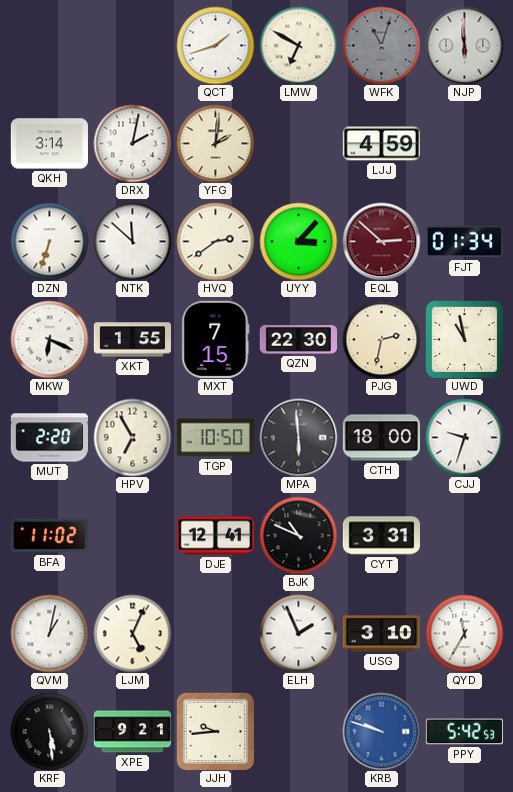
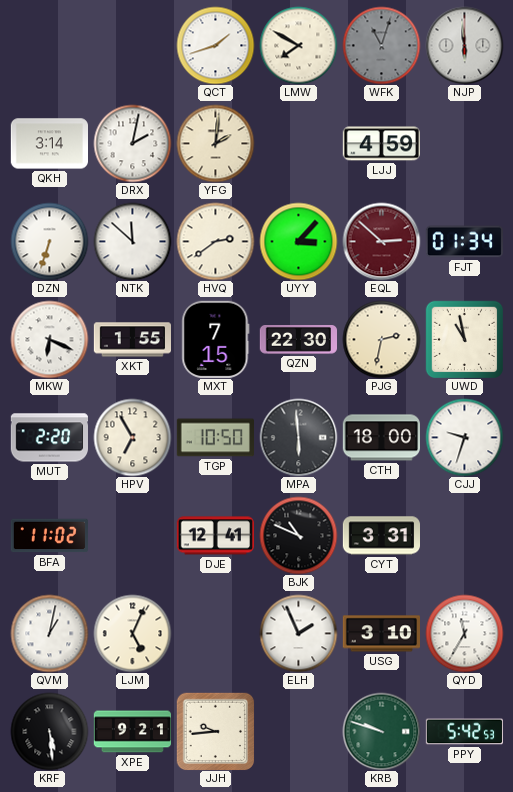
LMW: 6:50 -> 7:50 (298, 45)
KRB dial: blue -> green (381, 731)
